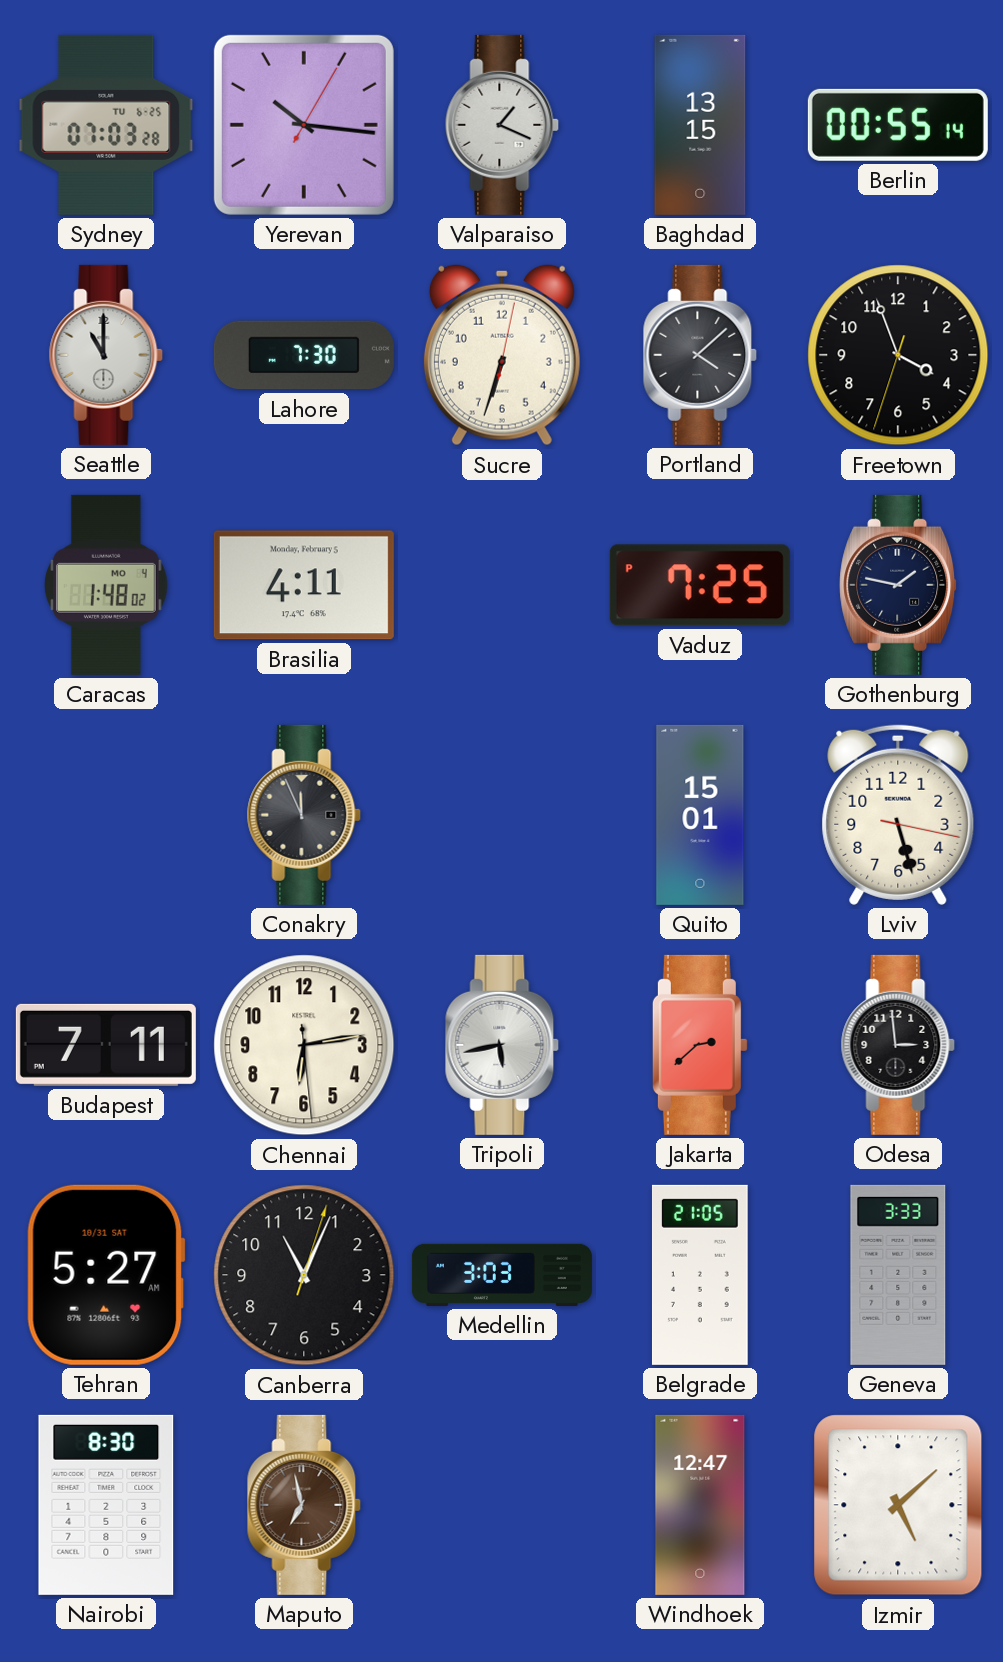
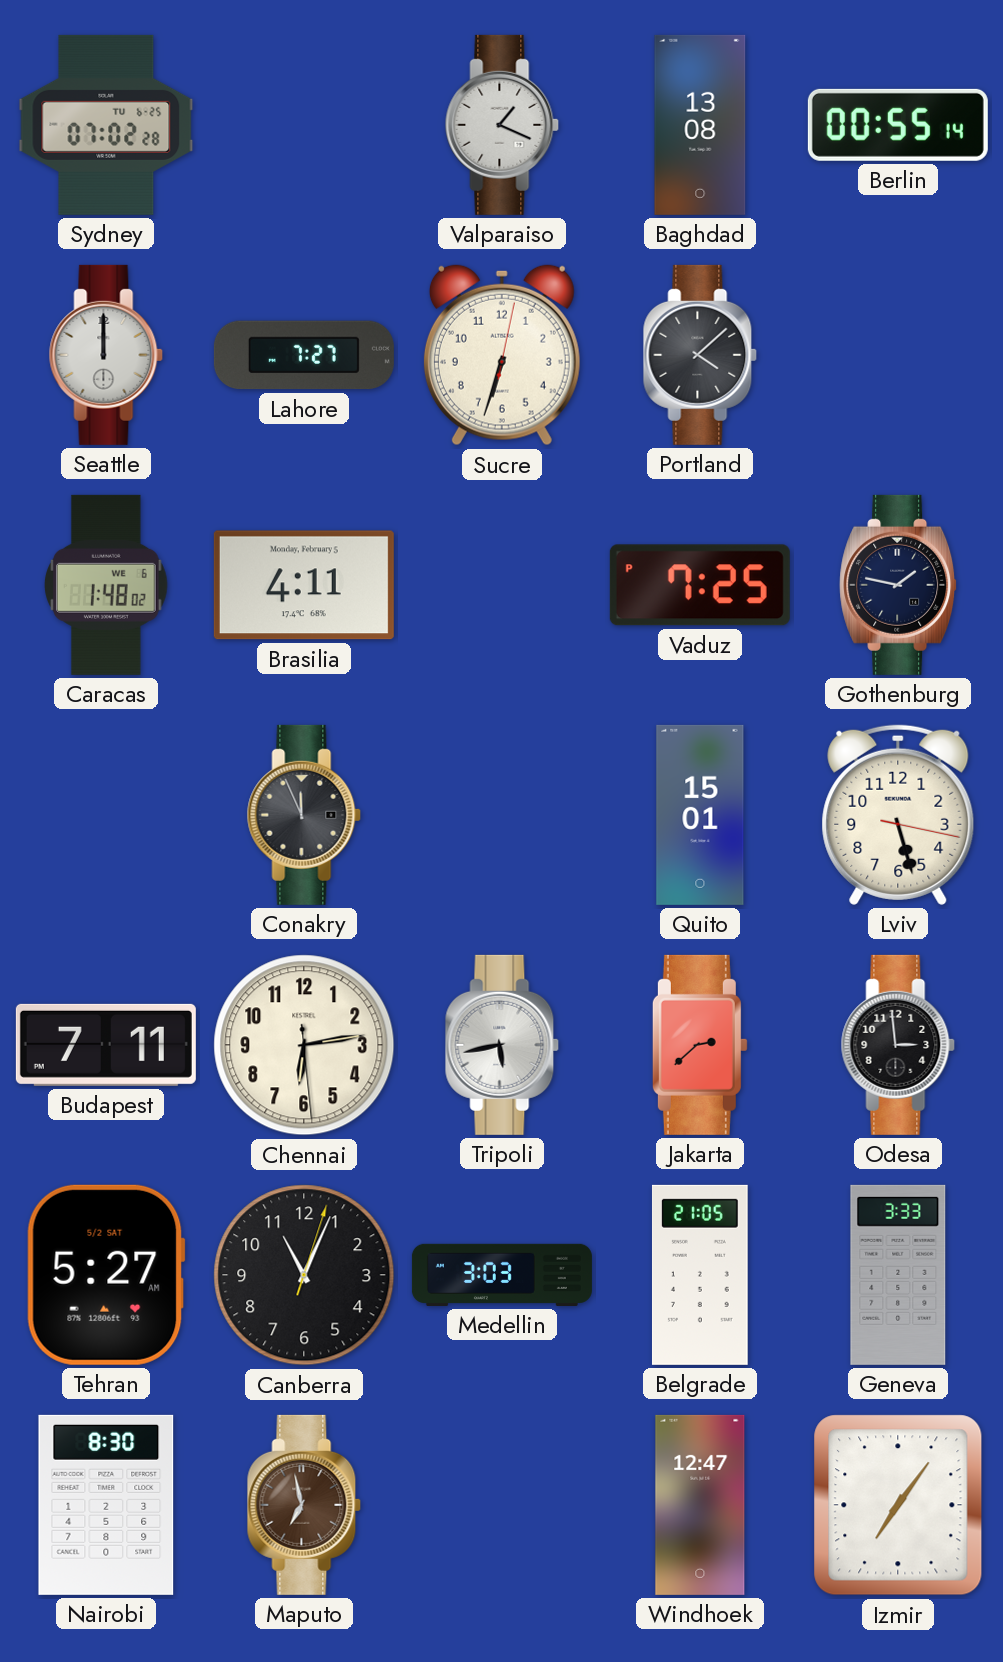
Sydney: 07:03 -> 07:02 (106, 125)
Yerevan: 10:16 -> none (304, 125)
Baghdad: 13:15 -> 13:08 (700, 125)
Seattle: 11:00 -> 12:00 (106, 355)
Lahore: 7:30 -> 7:27 (304, 355)
Freetown: 3:56 -> none (898, 355)
Caracas date: MO 4 -> WE 6 (107, 585)
Tehran date: 10/31 SAT -> 5/2 SAT (106, 1275)
Izmir: 5:08 -> 7:06 (898, 1505)
